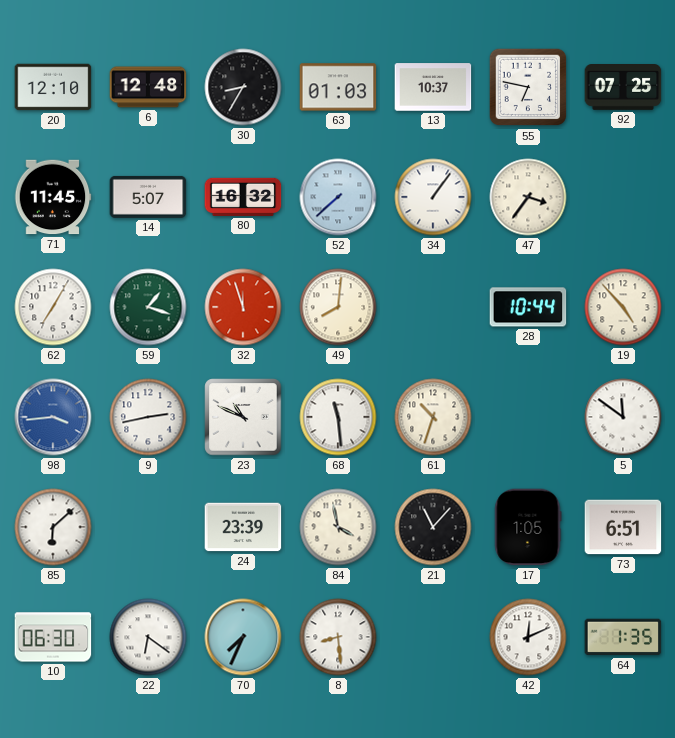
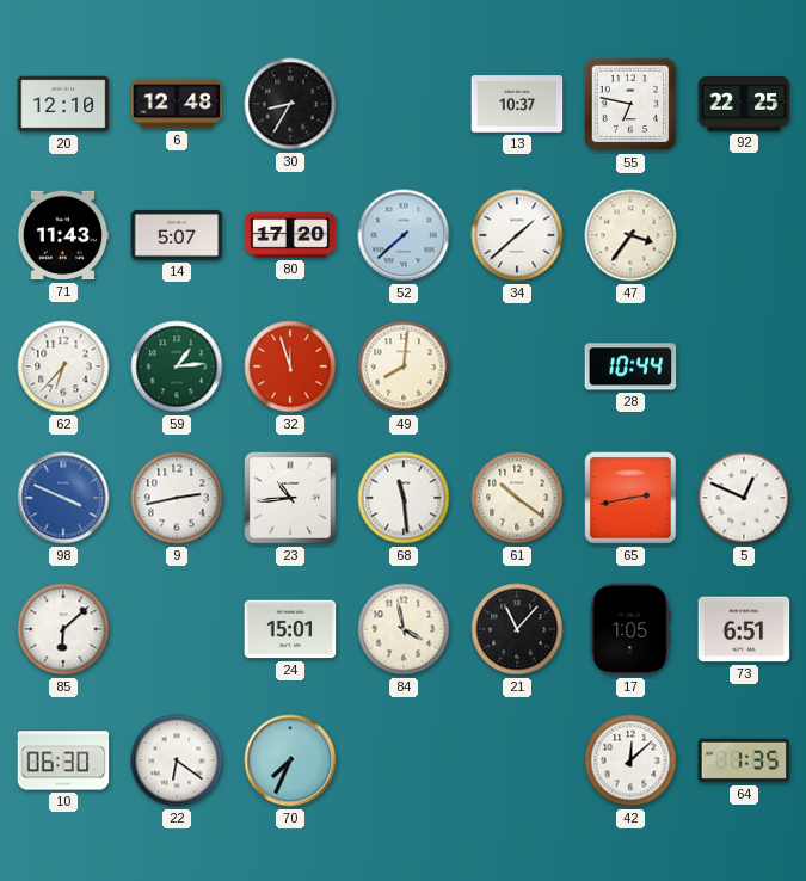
63: 01:03 -> none (338, 87)
92: 07:25 -> 22:25 (744, 105)
71: 11:45 -> 11:43 (63, 235)
80: 16:32 -> 17:20 (290, 235)
34: 1:06 -> 1:38 (517, 235)
62: 7:05 -> 6:37 (63, 366)
59: 1:18 -> 1:14 (177, 366)
19: 4:53 -> none (623, 307)
98: 3:44 -> 3:49 (63, 498)
23: 10:49 -> 10:44 (290, 498)
61: 10:33 -> 10:21 (517, 498)
65: none -> 2:43 (630, 498)
5: 11:51 -> 12:49 (744, 498)
24: 23:39 -> 15:01 (290, 629)
8: 8:29 -> none (338, 637)
42: 12:11 -> 12:08 (630, 760)
